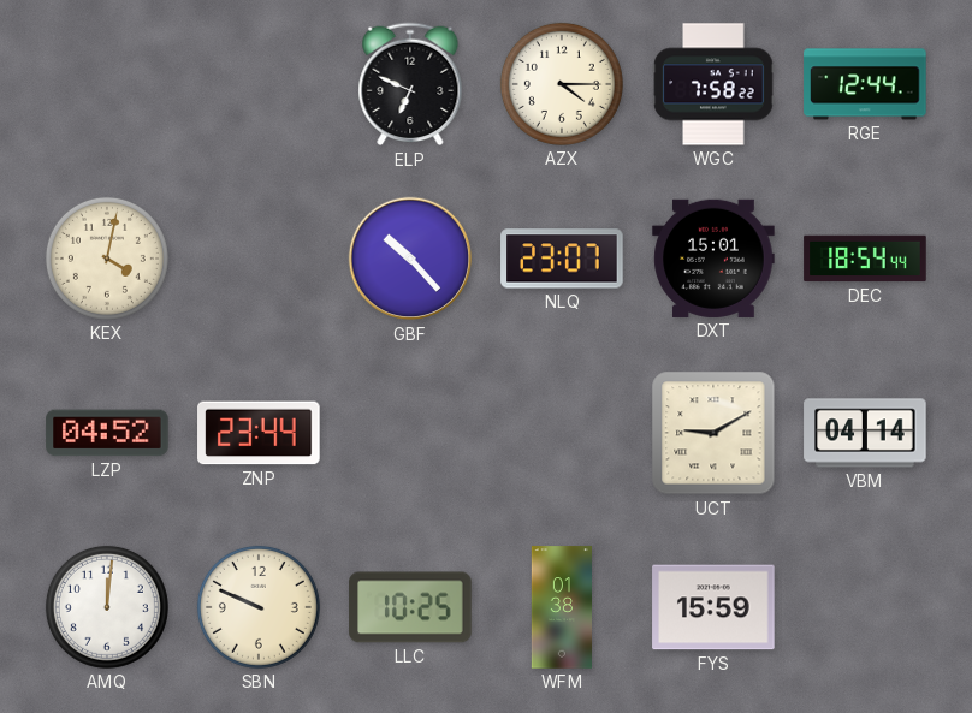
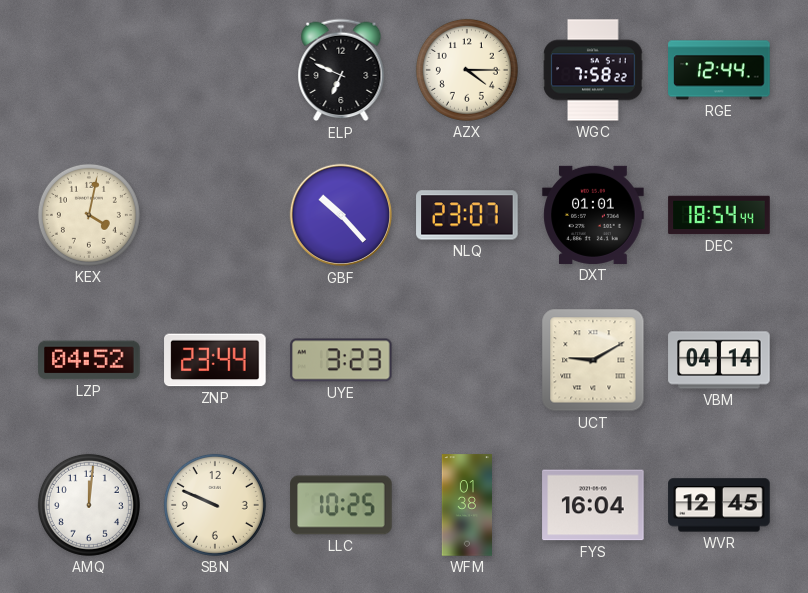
DXT: 15:01 -> 01:01 (593, 215)
UYE: none -> 3:23 (341, 360)
FYS: 15:59 -> 16:04 (593, 505)
WVR: none -> 12:45 (719, 505)
